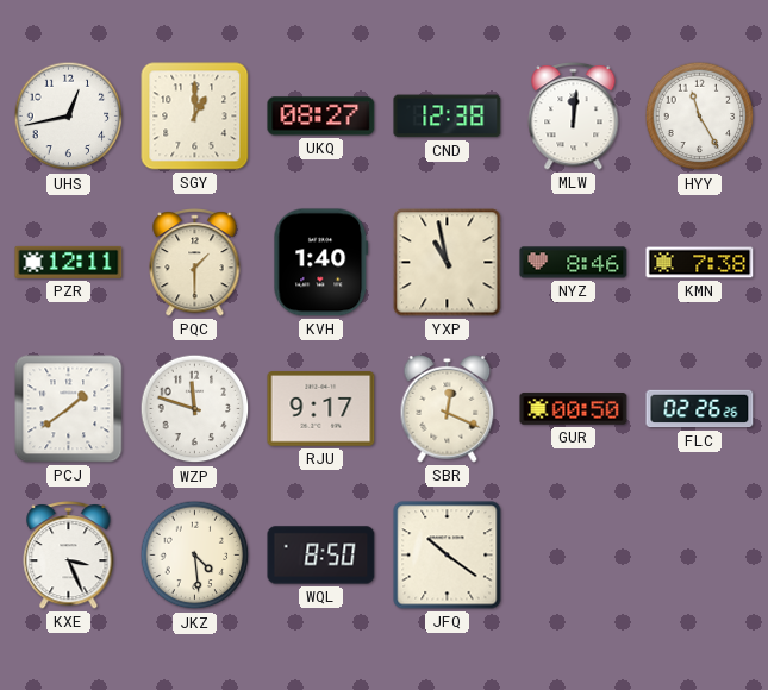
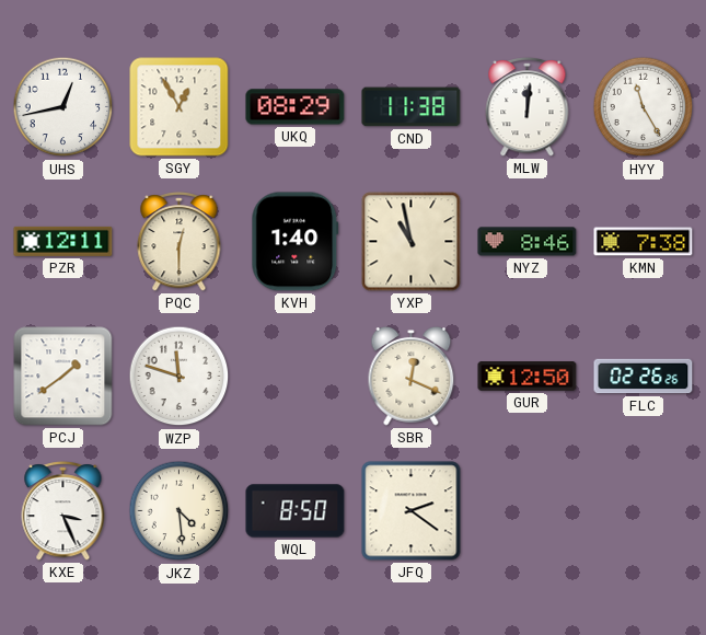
SGY: 1:00 -> 12:55 (180, 107)
UKQ: 08:27 -> 08:29 (296, 107)
CND: 12:38 -> 11:38 (412, 107)
PQC: 1:30 -> 12:30 (180, 242)
RJU: 9:17 -> none (321, 409)
GUR: 00:50 -> 12:50 (528, 377)
JFQ: 10:21 -> 2:21 (412, 511)
